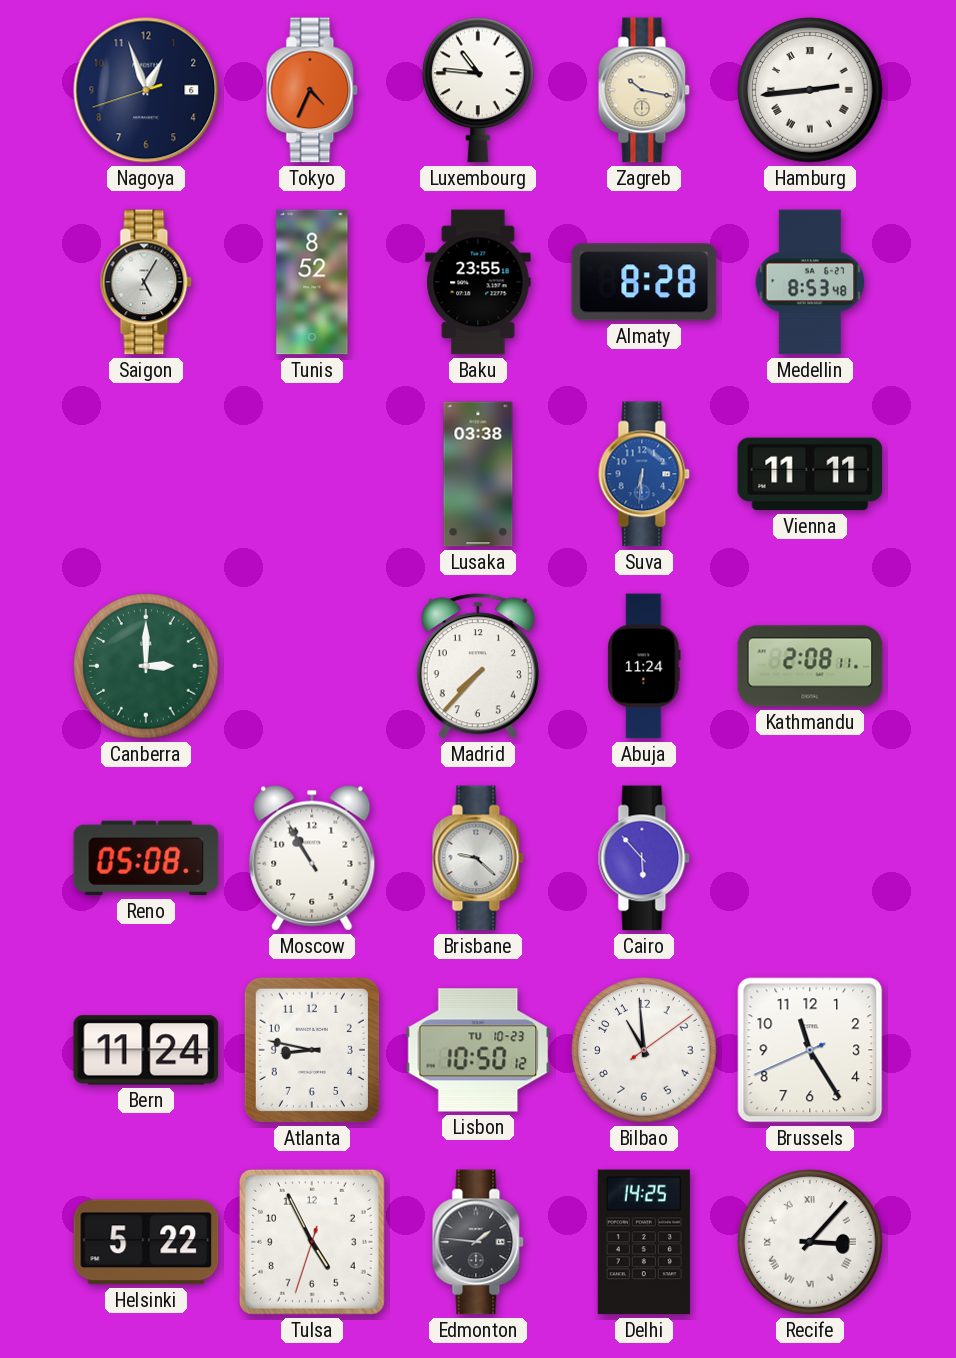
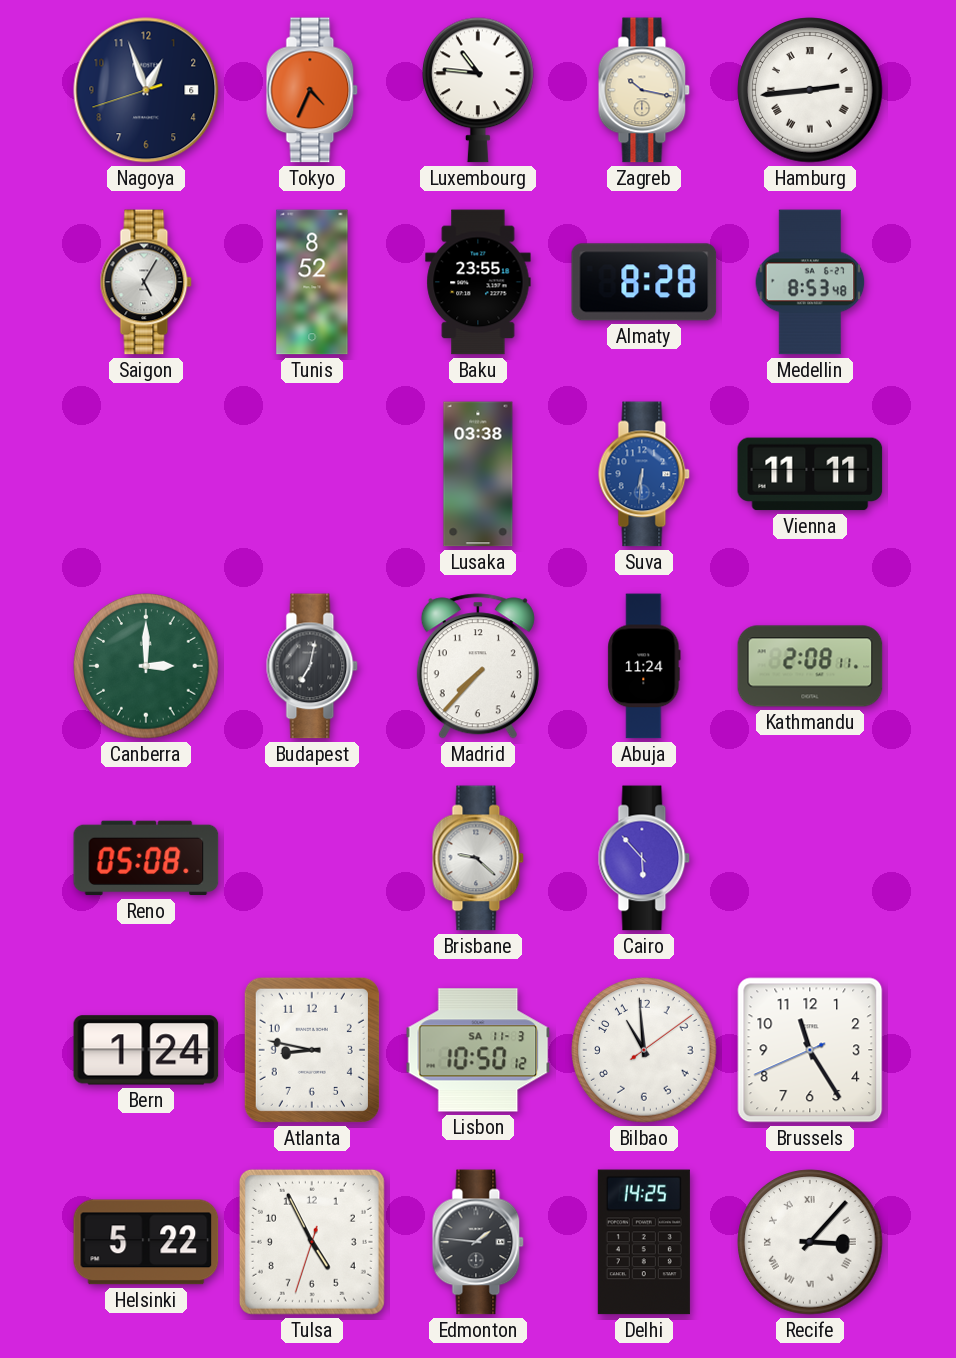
Budapest: none -> 7:02 (312, 666)
Moscow: 10:55 -> none (312, 858)
Bern: 11:24 -> 1:24 (146, 1050)
Lisbon date: TU 10-23 -> SA 11-3 (478, 1050)
